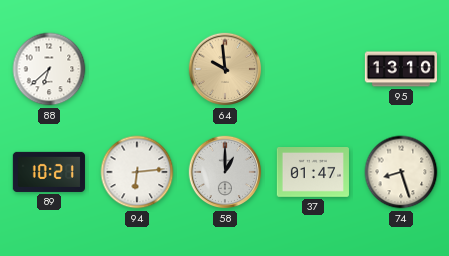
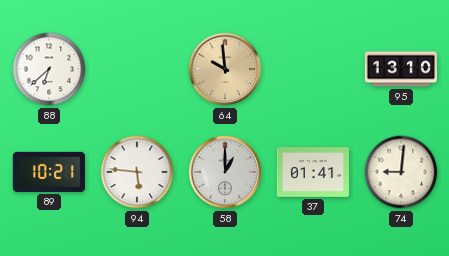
94: 6:14 -> 5:46 (137, 172)
37: 01:47 -> 01:41 (313, 173)
74: 8:27 -> 9:01 (401, 172)
